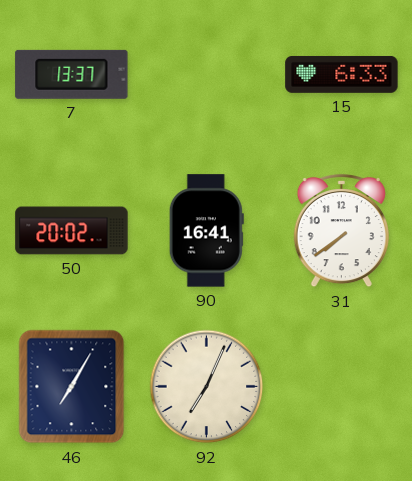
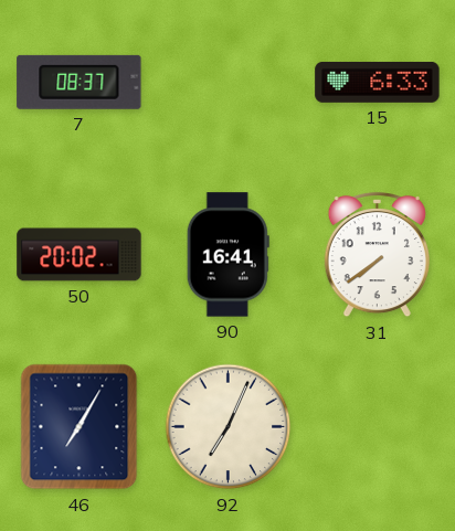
7: 13:37 -> 08:37 (80, 82)
